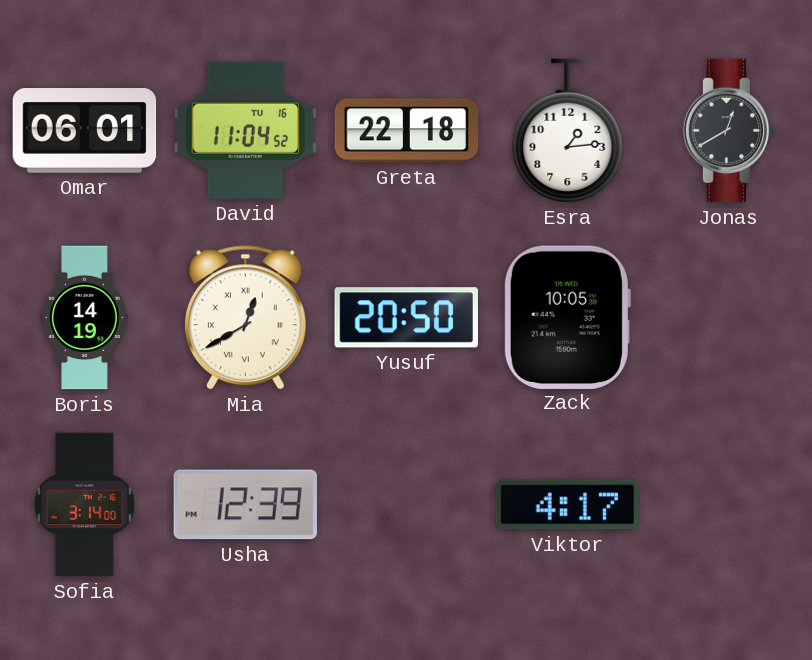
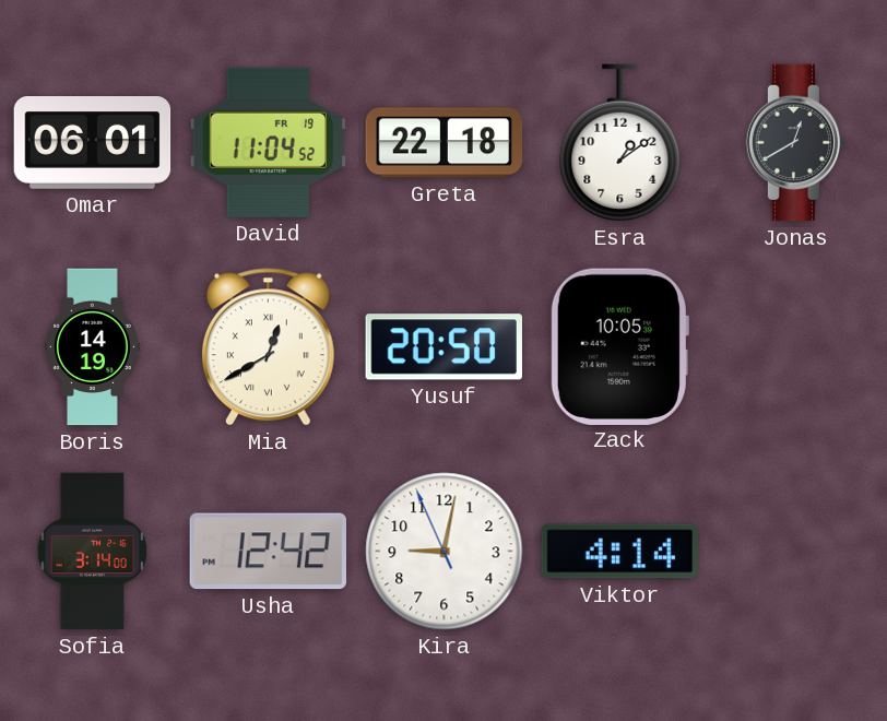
David date: TU 16 -> FR 19 (269, 142)
Esra: 1:14 -> 1:09 (620, 143)
Usha: 12:39 -> 12:42 (268, 552)
Kira: none -> 9:01 (445, 552)
Viktor: 4:17 -> 4:14 (619, 552)
